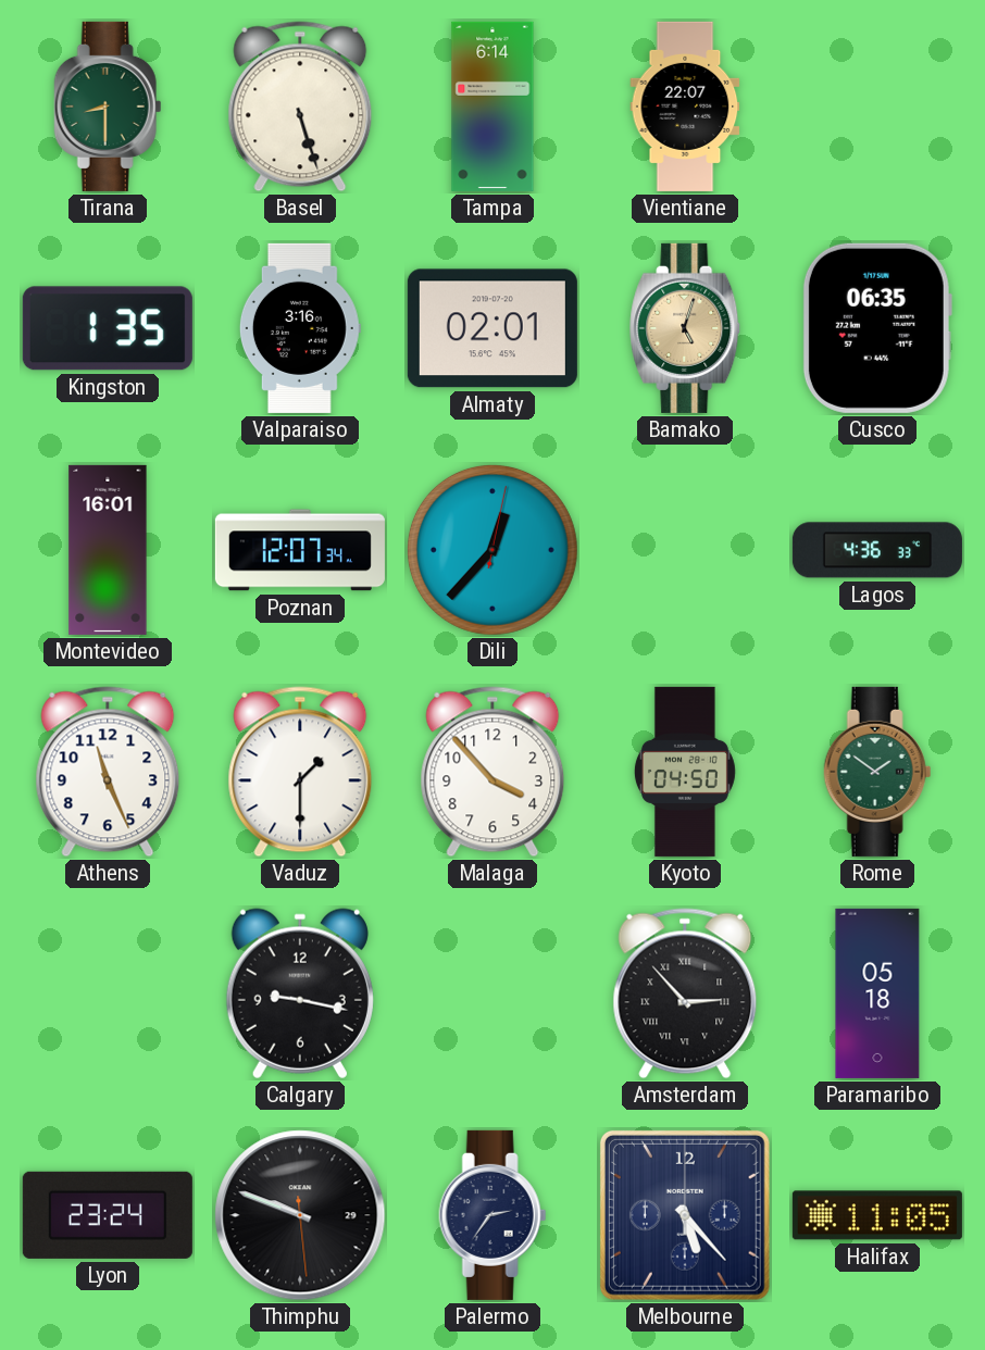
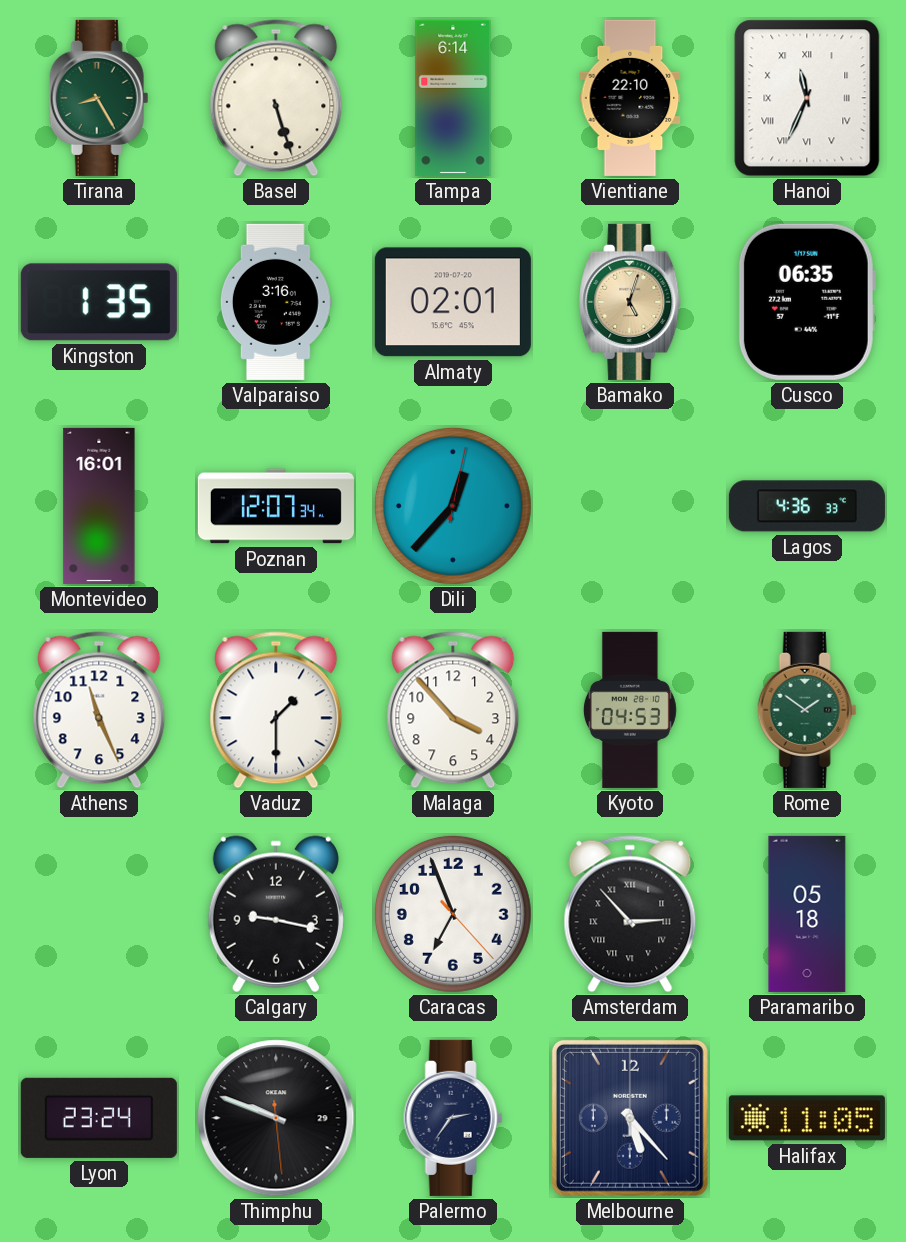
Tirana: 8:30 -> 8:25 (99, 98)
Vientiane: 22:07 -> 22:10 (630, 98)
Hanoi: none -> 11:34 (807, 98)
Kyoto: 04:50 -> 04:53 (630, 710)
Caracas: none -> 6:56 (453, 914)
